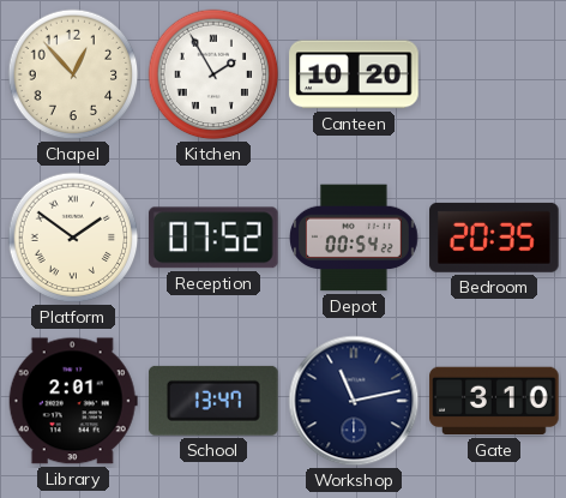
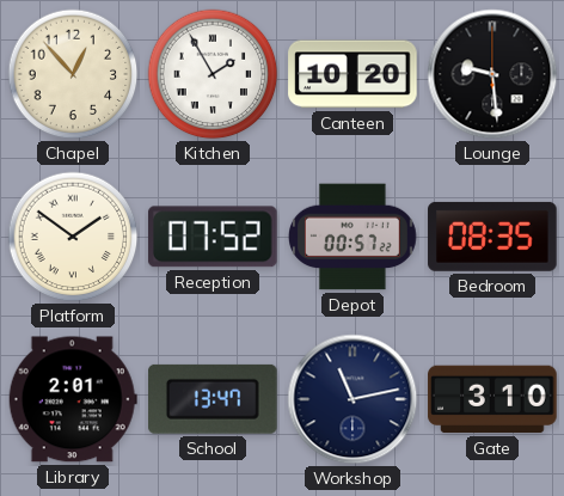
Lounge: none -> 9:29 (492, 74)
Depot: 00:54 -> 00:57 (354, 237)
Bedroom: 20:35 -> 08:35 (492, 237)
